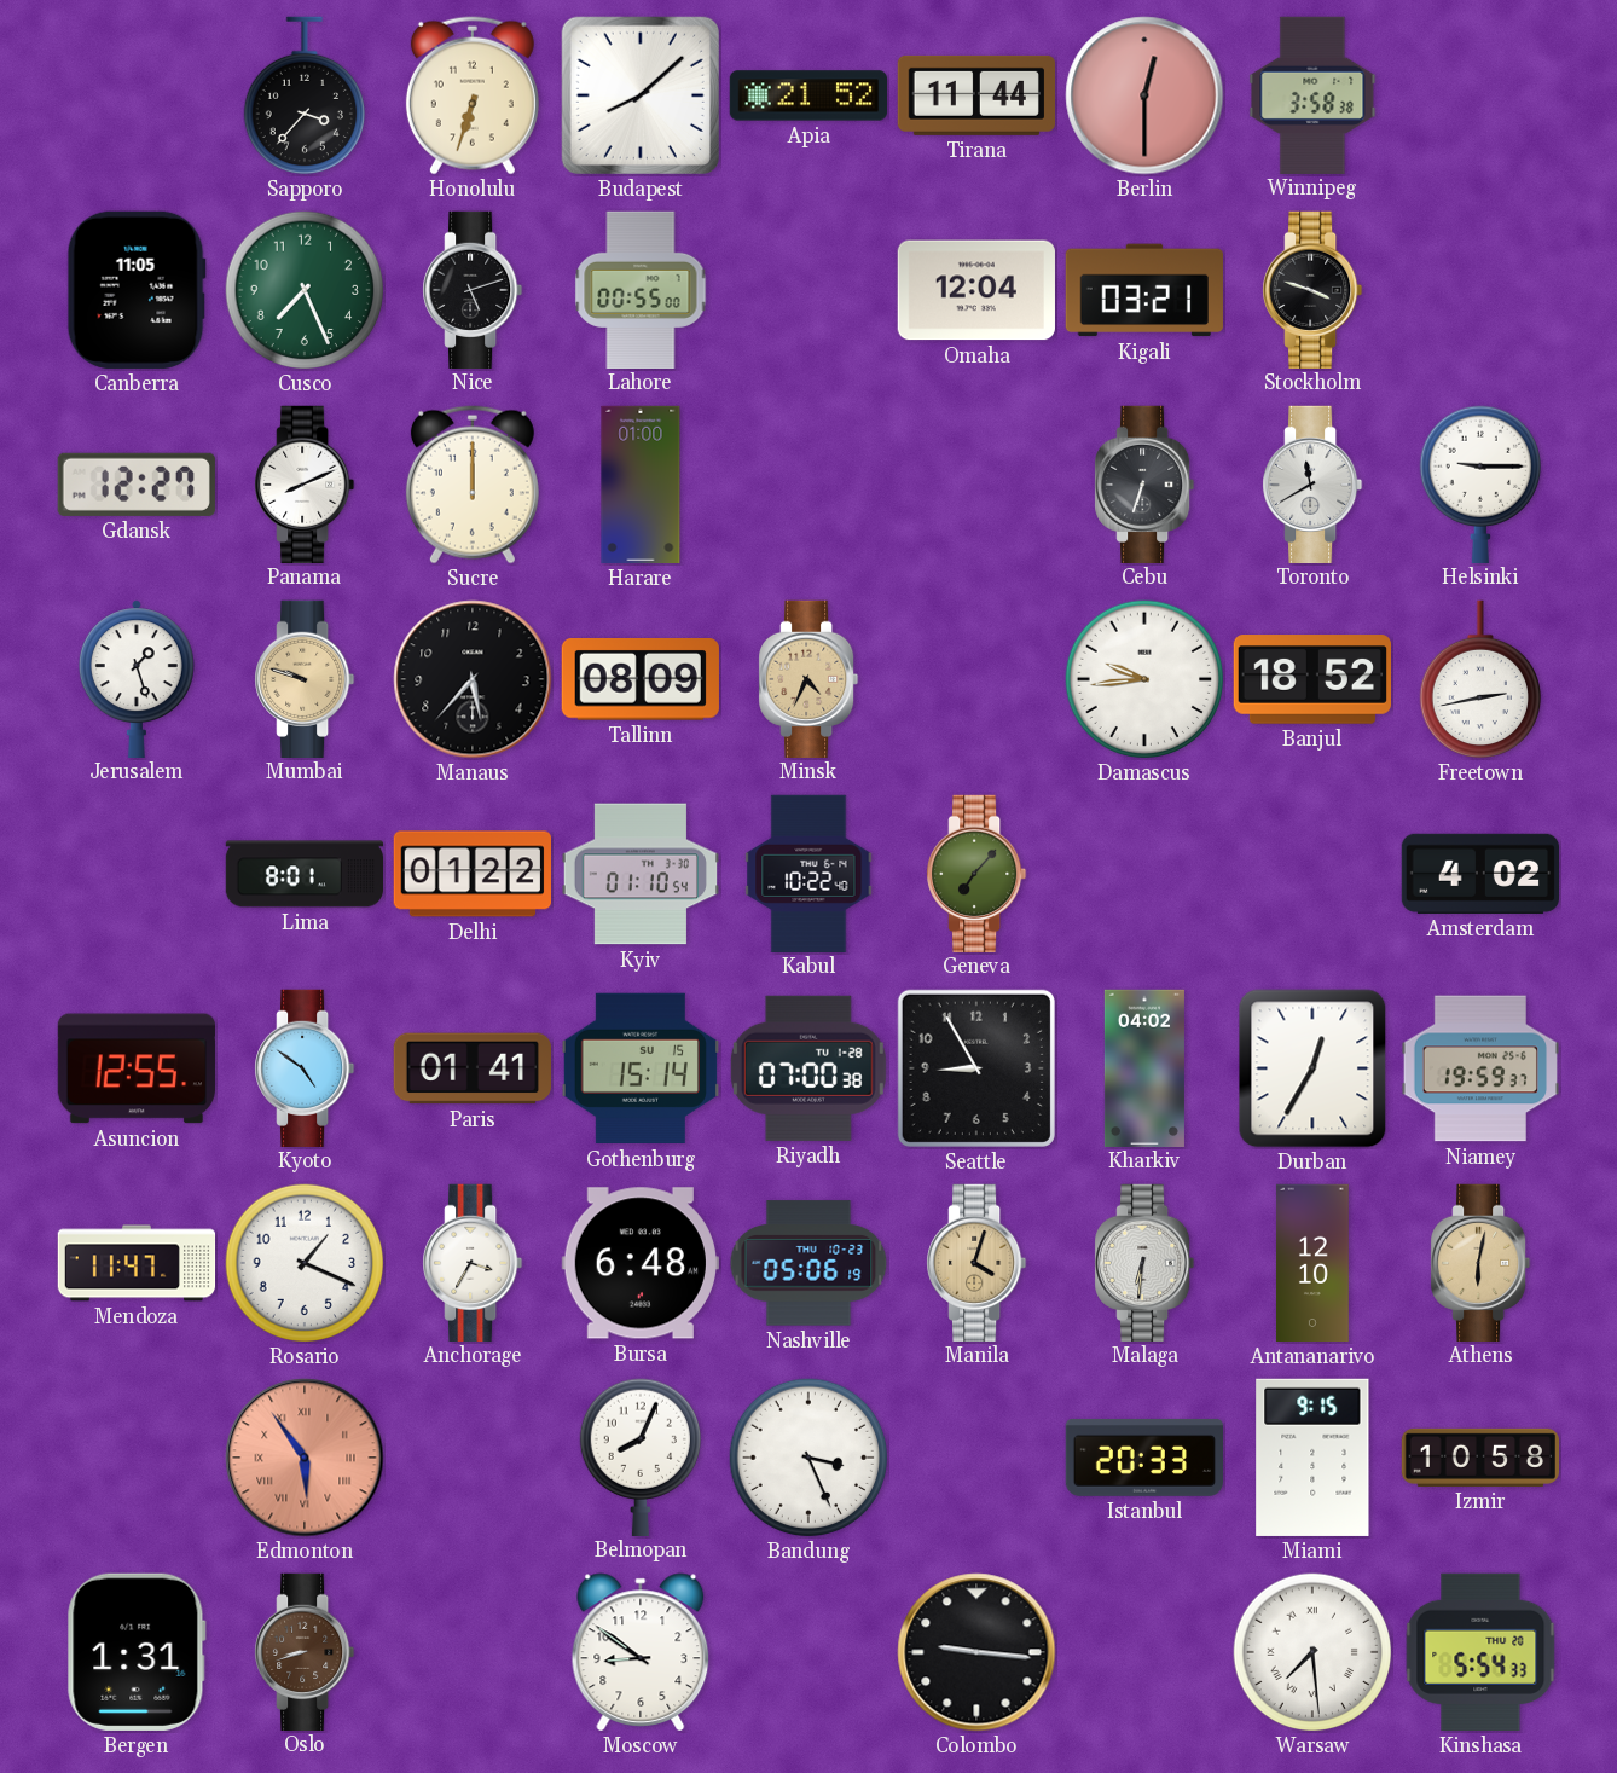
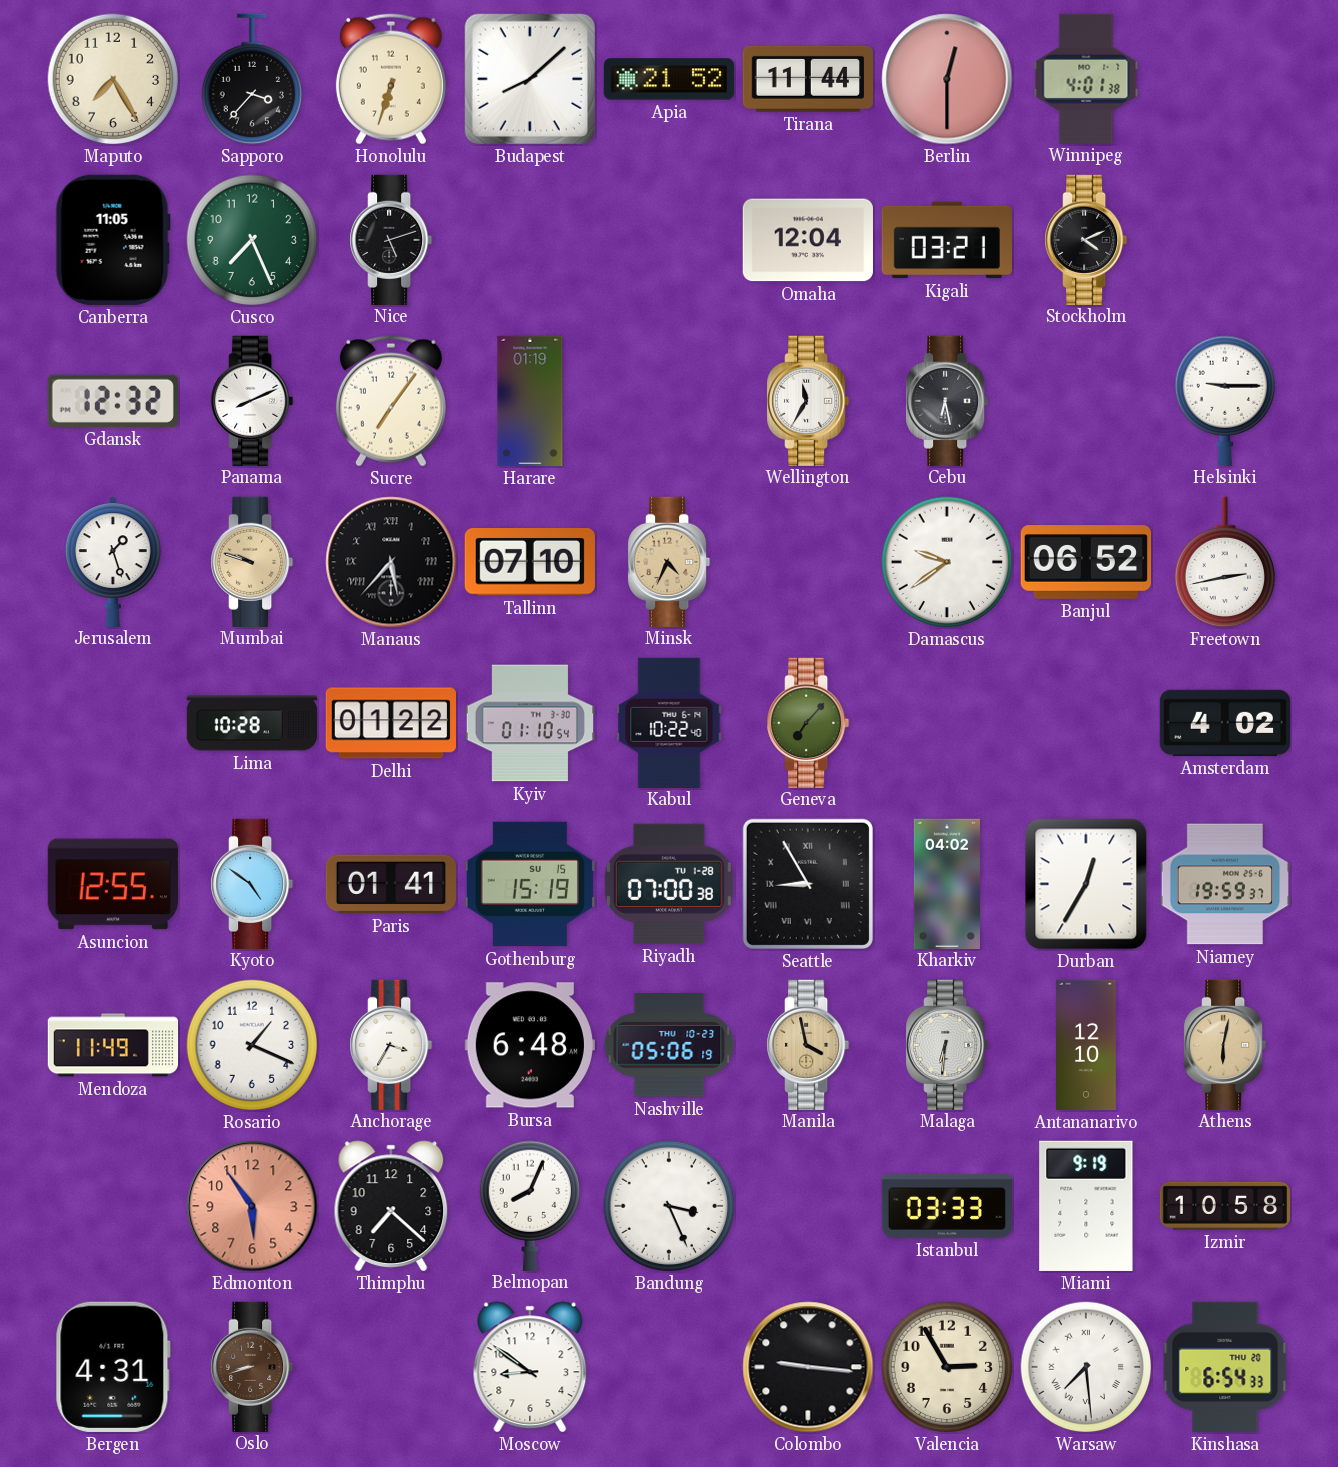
Maputo: none -> 7:25 (113, 79)
Winnipeg: 3:58 -> 4:01 (1086, 78)
Lahore: 00:55 -> none (641, 289)
Stockholm: 3:48 -> 4:11 (1087, 239)
Gdansk: 12:27 -> 12:32 (113, 401)
Sucre: 12:00 -> 7:06 (391, 401)
Harare: 01:00 -> 01:19 (530, 401)
Wellington: none -> 11:35 (809, 400)
Cebu: 6:33 -> 6:28 (948, 400)
Toronto: 11:40 -> none (1314, 483)
Manaus numerals: Arabic -> Roman (391, 562)
Tallinn: 08:09 -> 07:10 (530, 562)
Damascus: 9:44 -> 9:39 (947, 562)
Banjul: 18:52 -> 06:52 (1085, 562)
Lima: 8:01 -> 10:28 (252, 723)
Gothenburg: 15:14 -> 15:19 (529, 884)
Seattle numerals: Arabic -> Roman (808, 884)
Mendoza: 11:47 -> 11:49 (113, 1045)
Manila: 4:03 -> 3:58 (809, 1044)
Edmonton numerals: Roman -> Arabic (252, 1206)
Thimphu: none -> 7:22 (391, 1206)
Istanbul: 20:33 -> 03:33 (946, 1206)
Miami: 9:15 -> 9:19 (1086, 1206)
Bergen: 1:31 -> 4:31 (113, 1367)
Valencia: none -> 2:55 (947, 1367)
Kinshasa: 5:54 -> 6:54 (1225, 1367)
